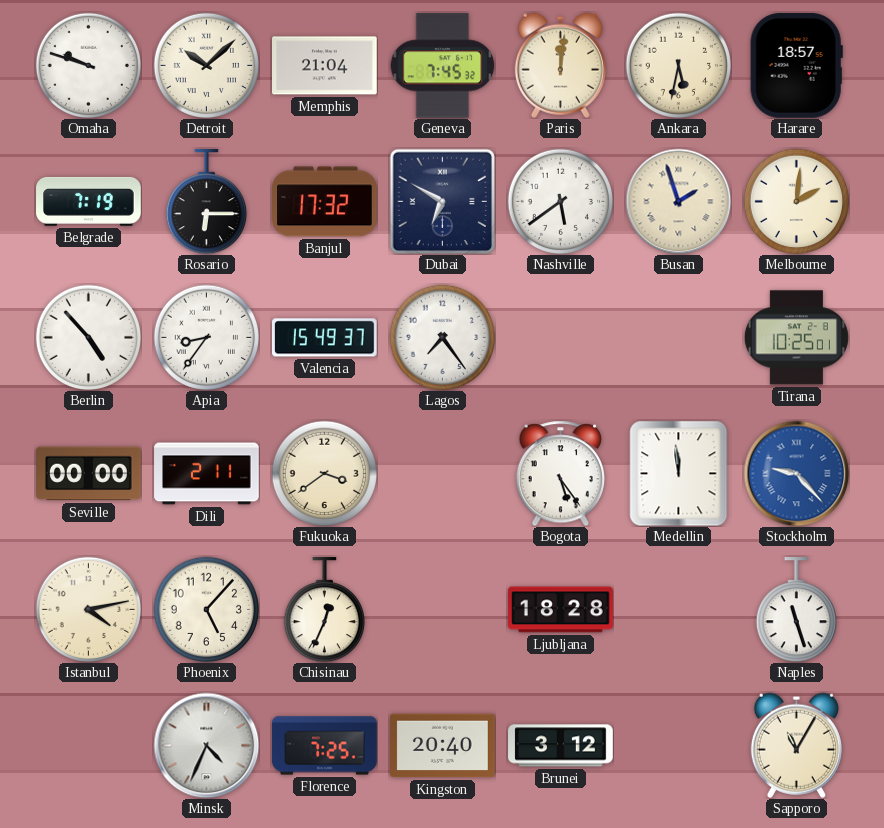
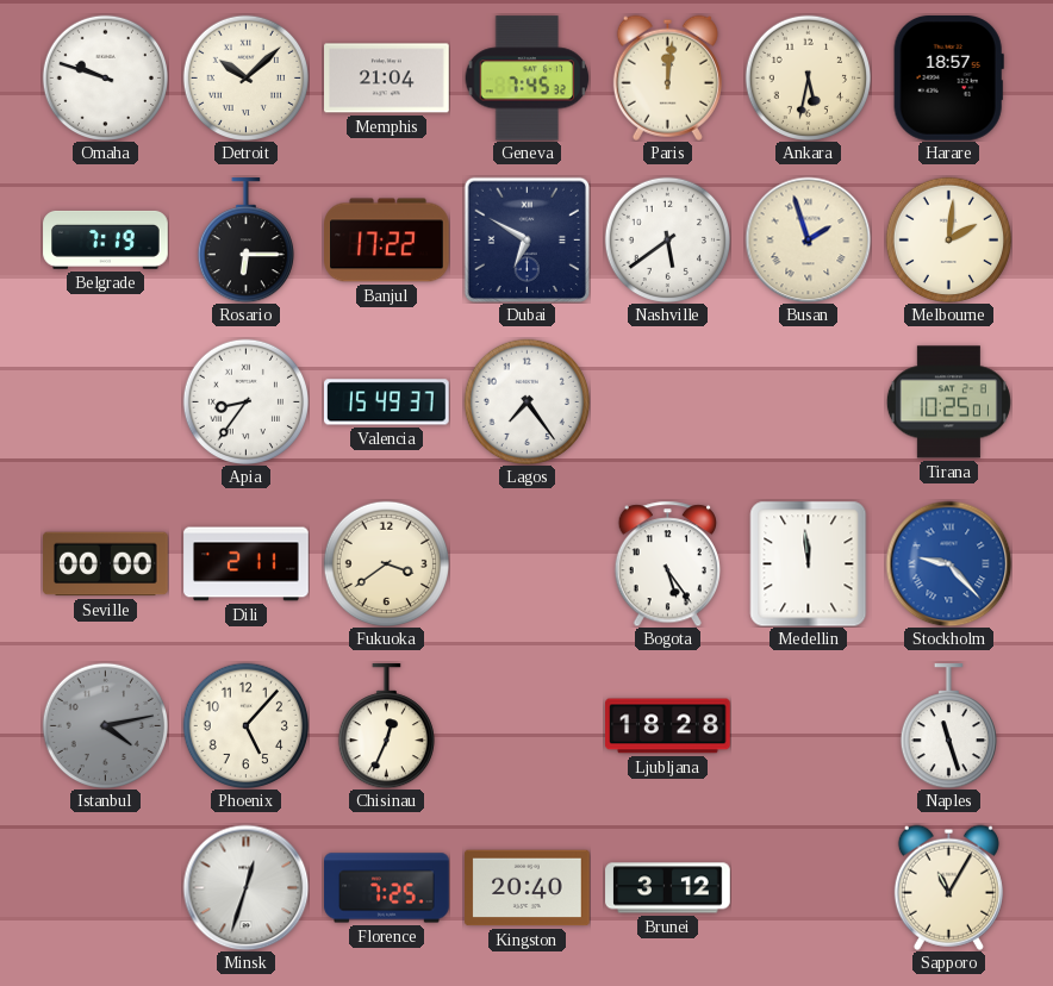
Banjul: 17:32 -> 17:22 (387, 241)
Berlin: 4:53 -> none (88, 337)
Istanbul dial: cream -> grey (105, 725)
Minsk: 4:34 -> 12:33 (245, 887)
